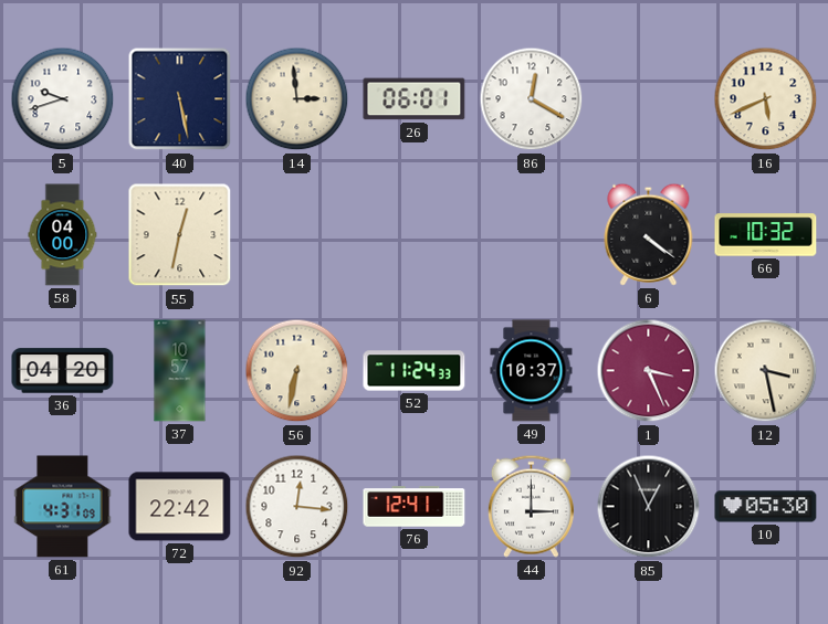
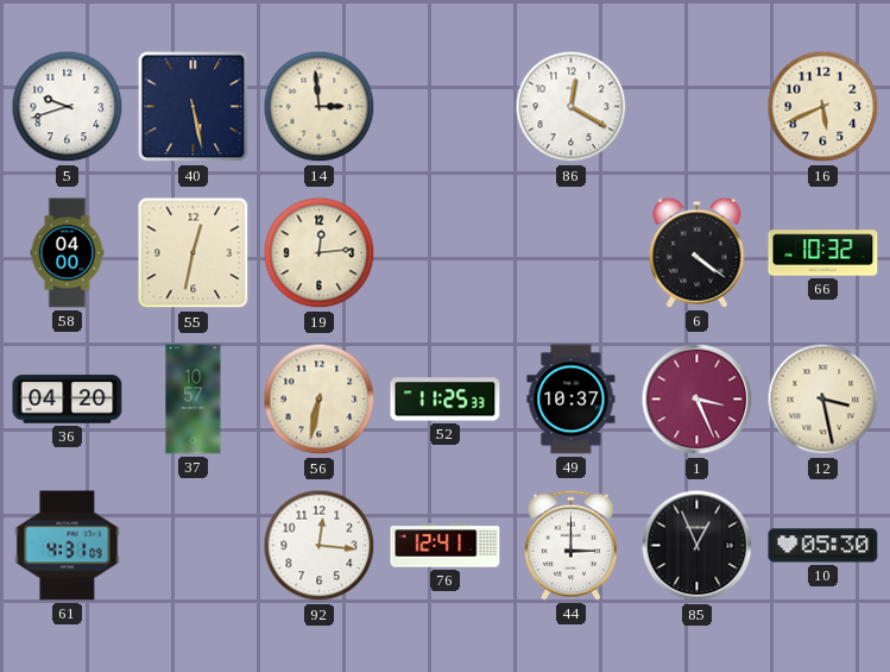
26: 06:01 -> none (415, 99)
19: none -> 12:14 (320, 253)
52: 11:24 -> 11:25 (446, 400)
72: 22:42 -> none (180, 507)
